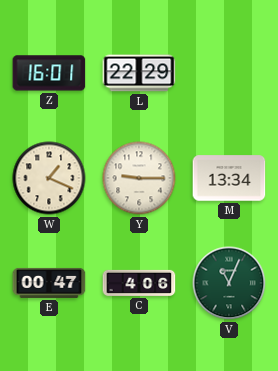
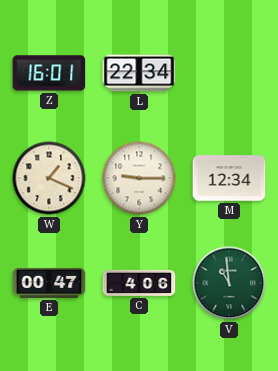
L: 22:29 -> 22:34 (139, 73)
M: 13:34 -> 12:34 (229, 178)
V: 11:04 -> 10:59 (229, 283)
